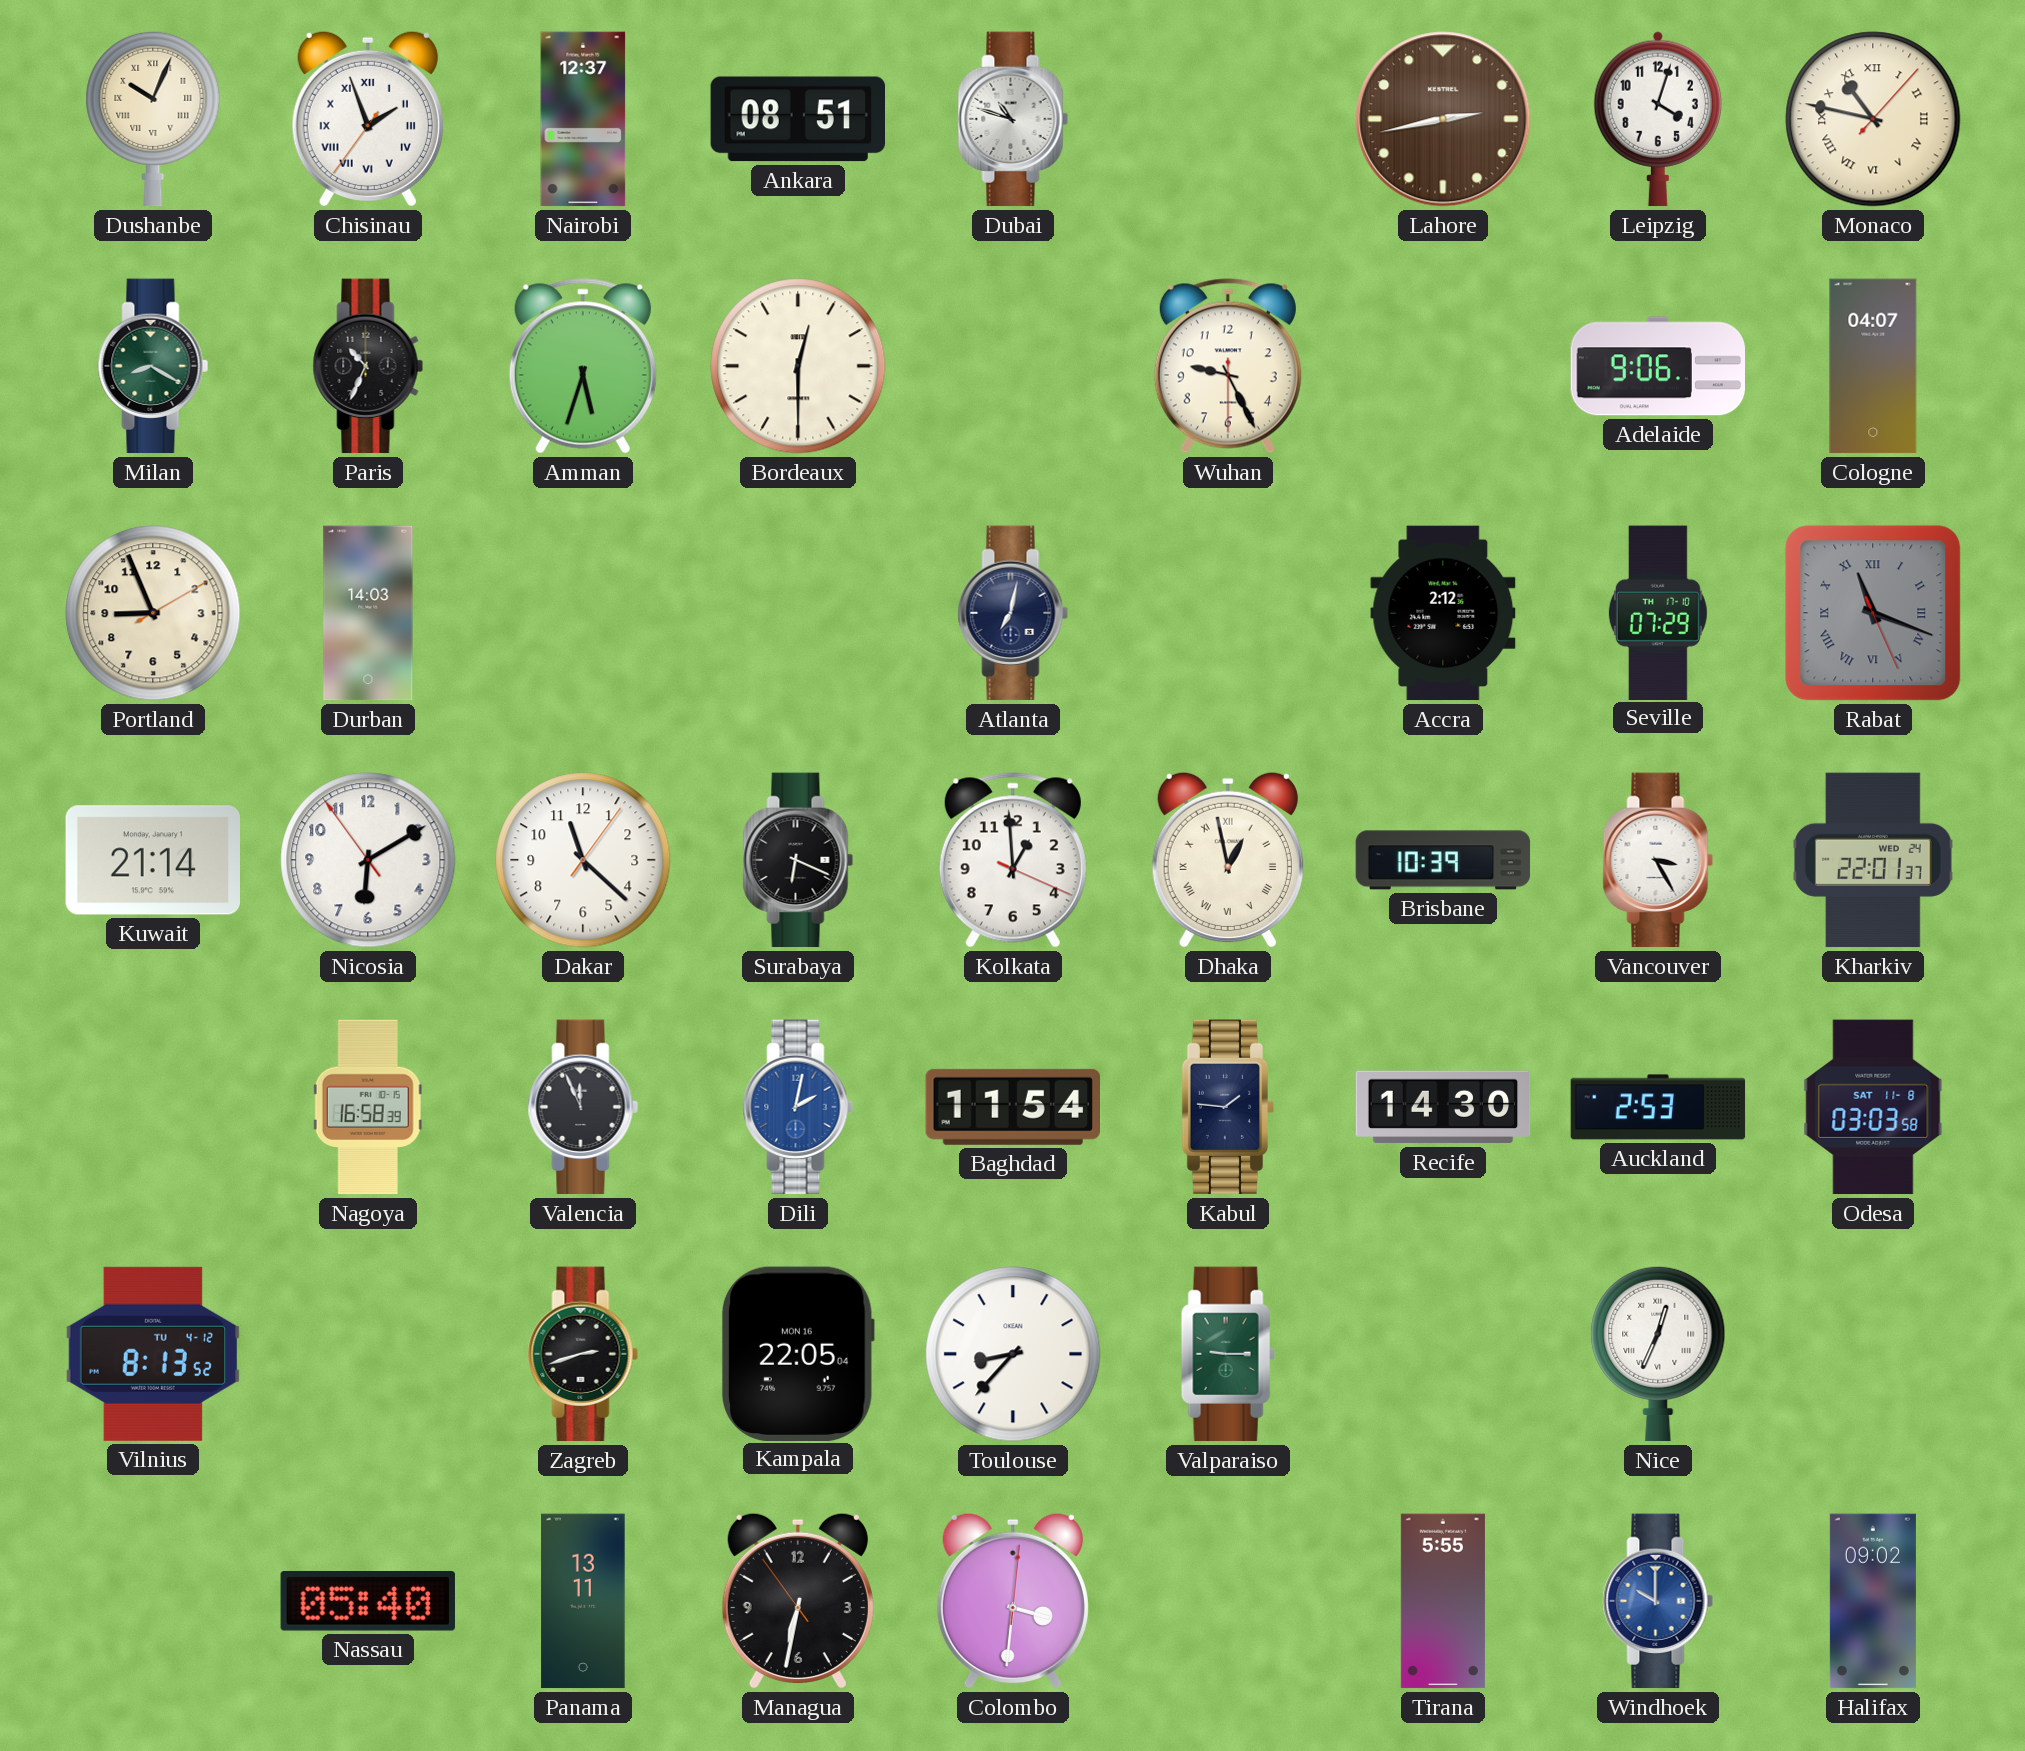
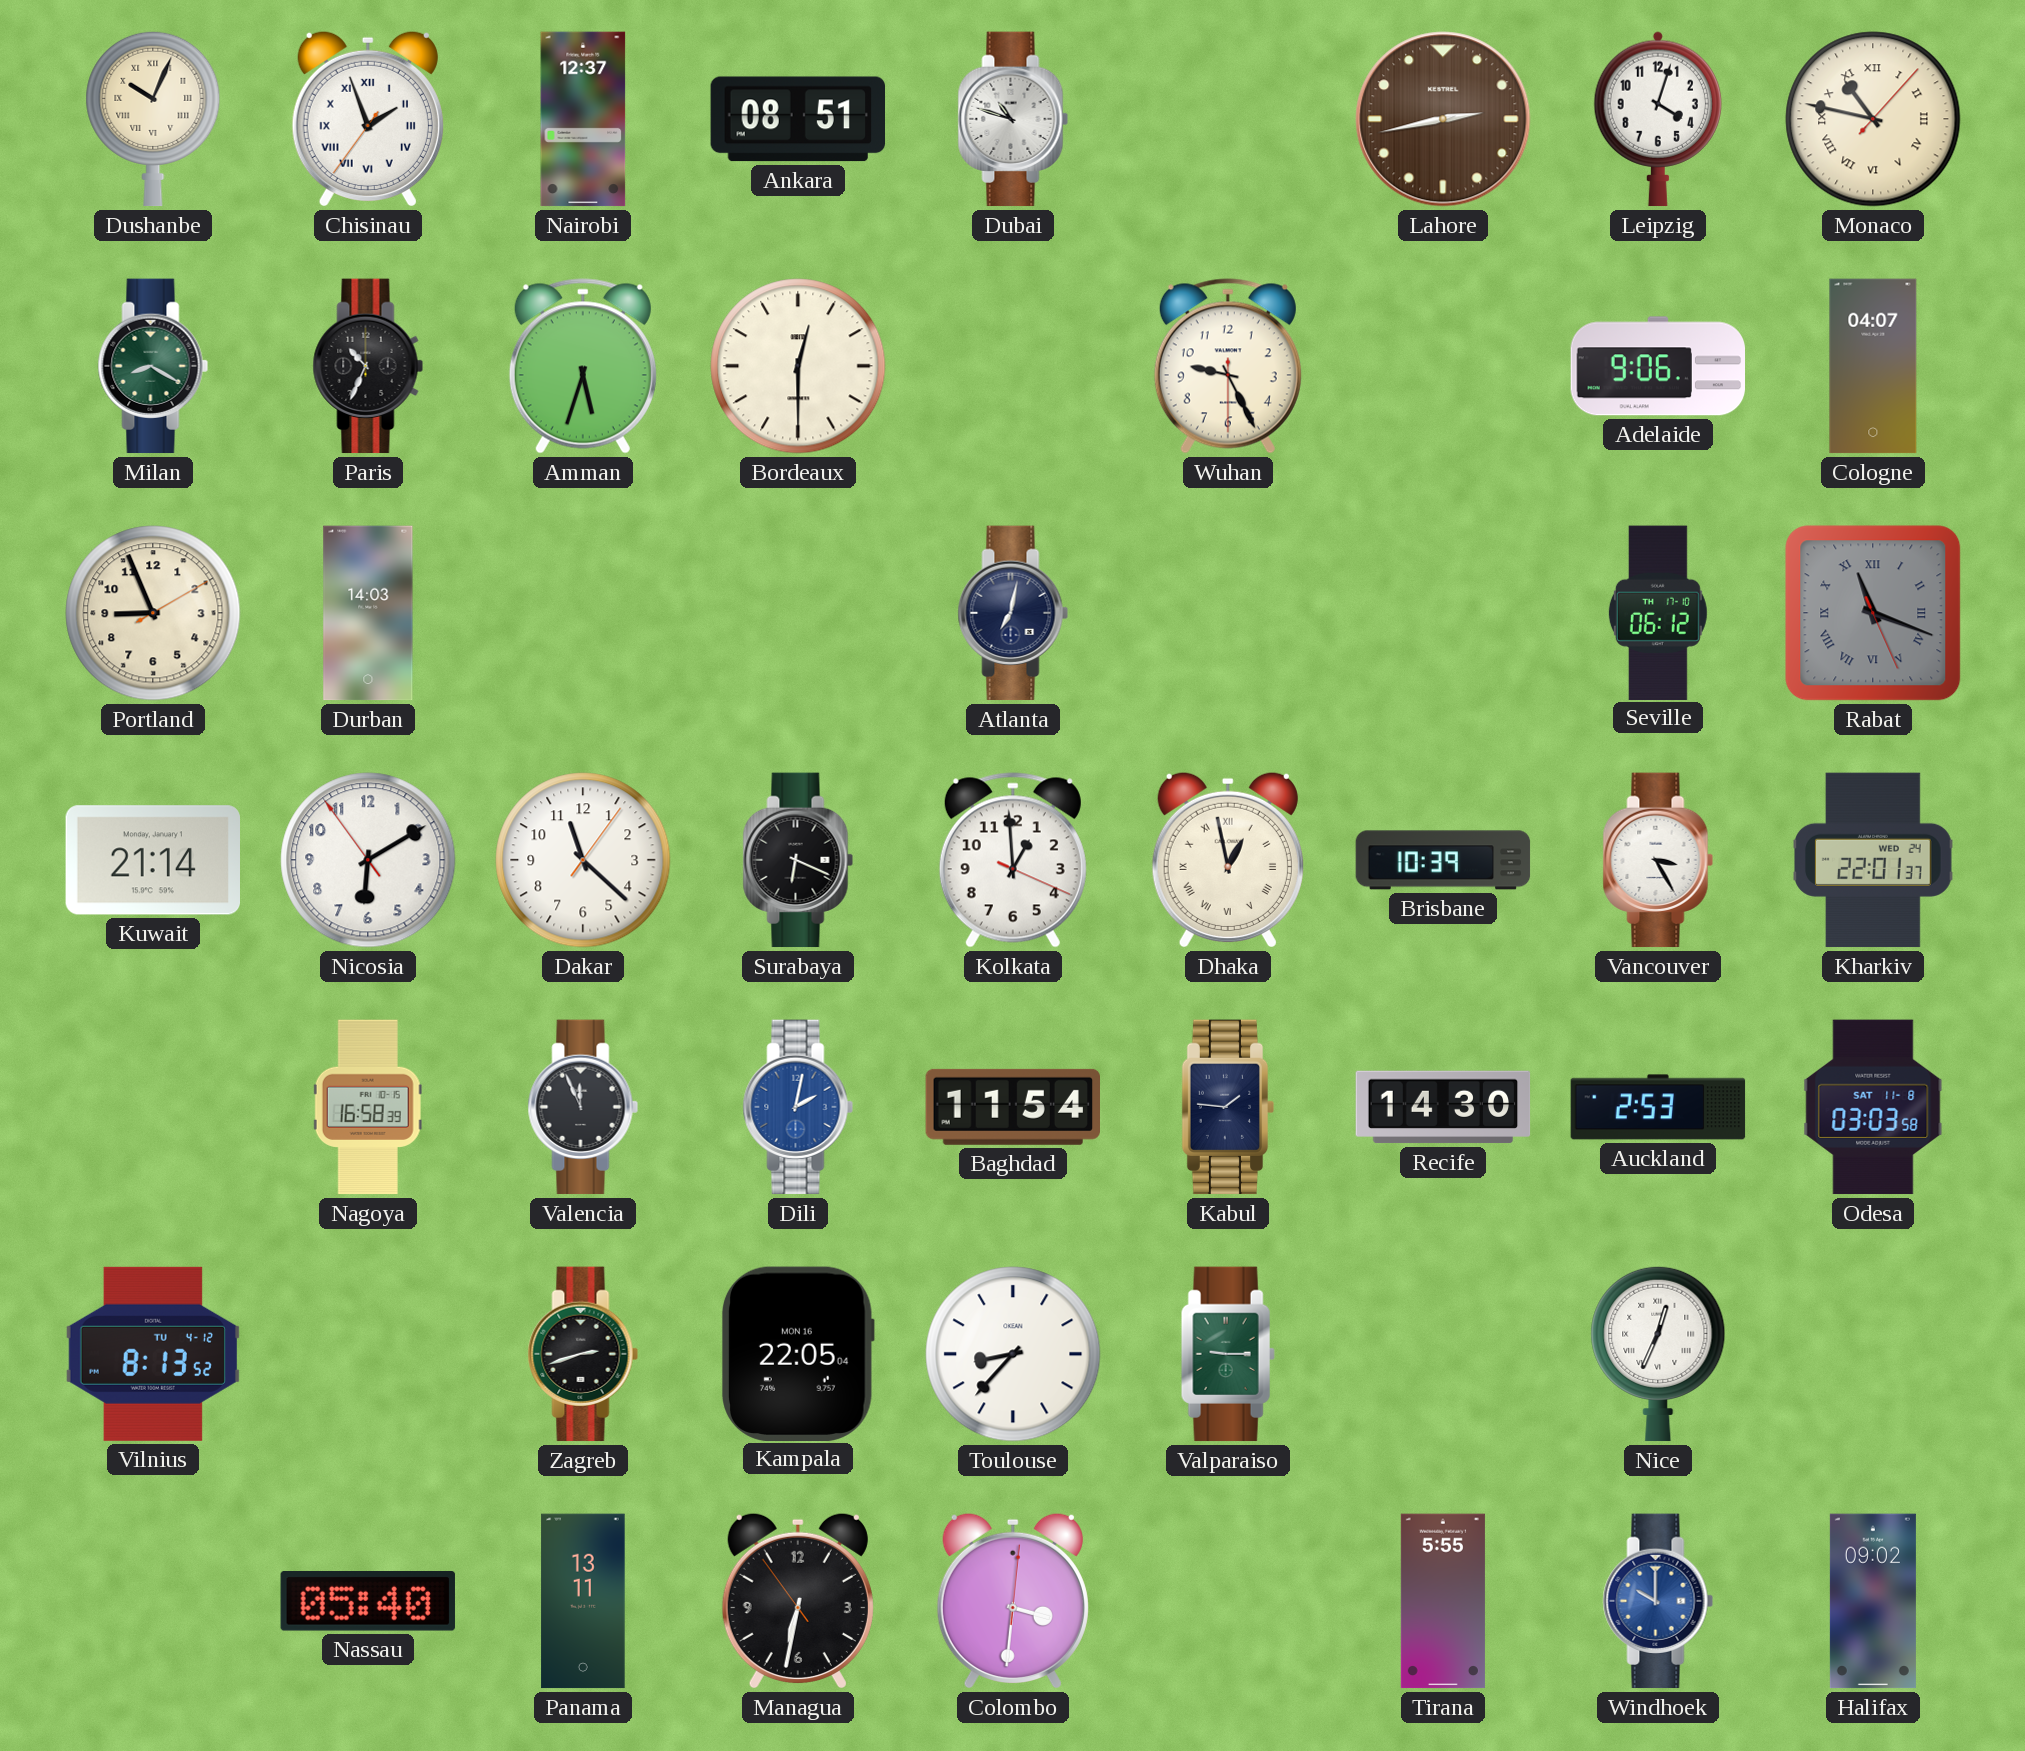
Accra: 2:12 -> none (1443, 613)
Seville: 07:29 -> 06:12 (1658, 612)
